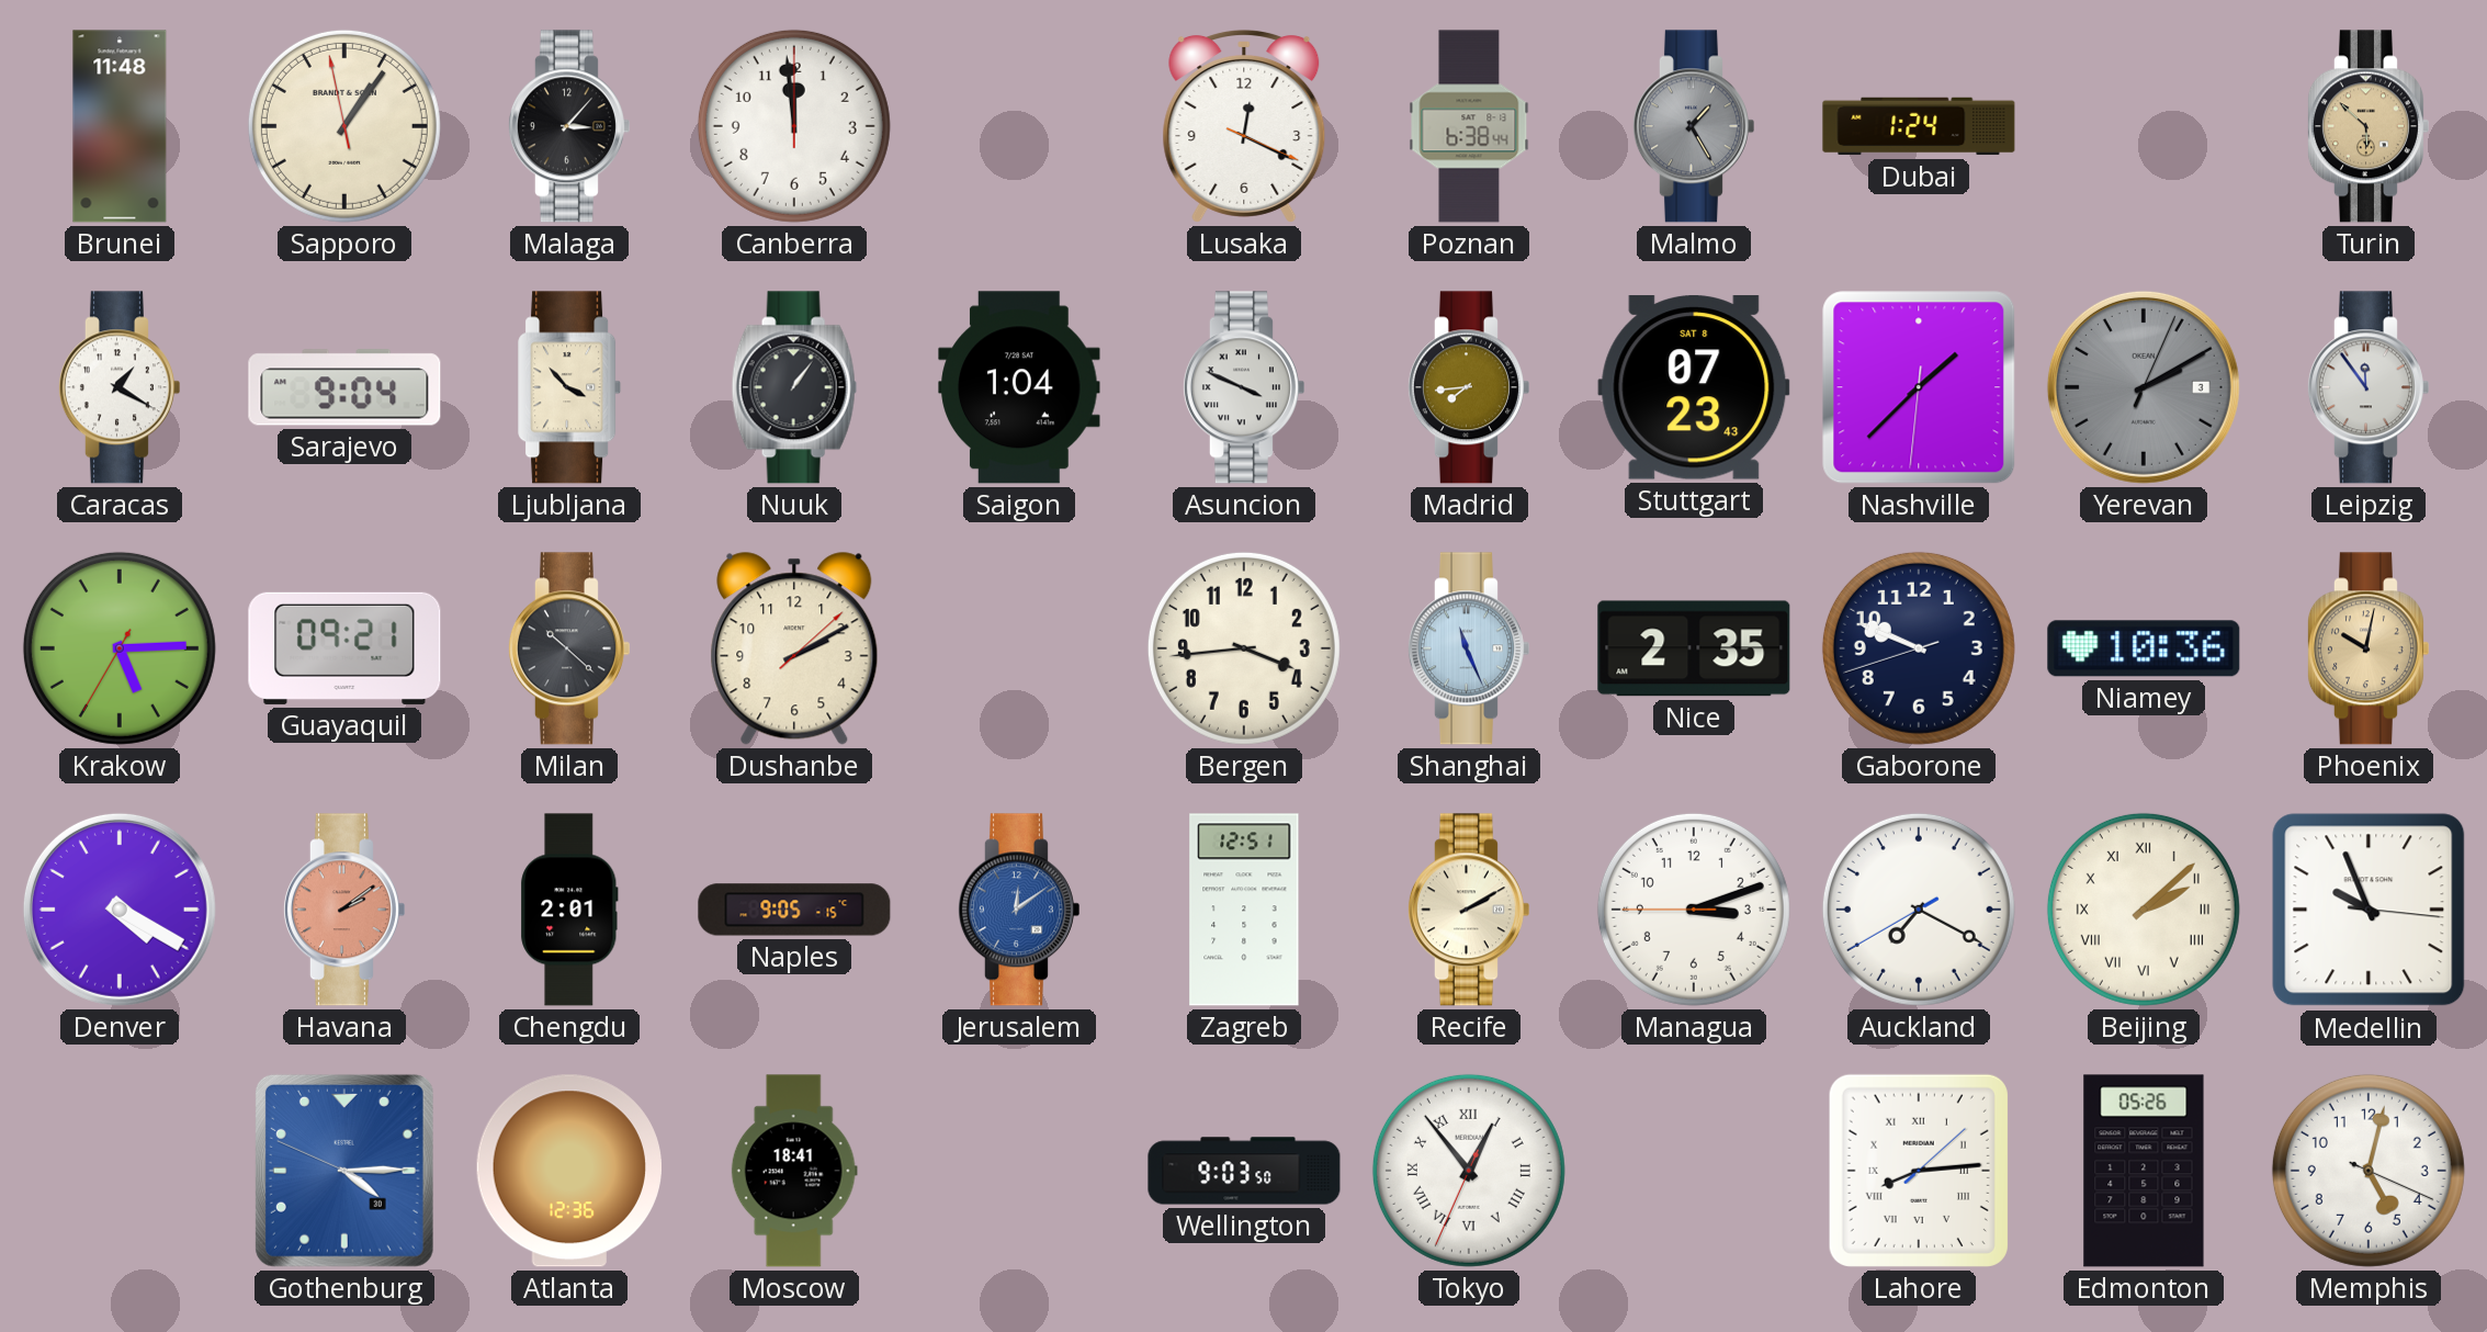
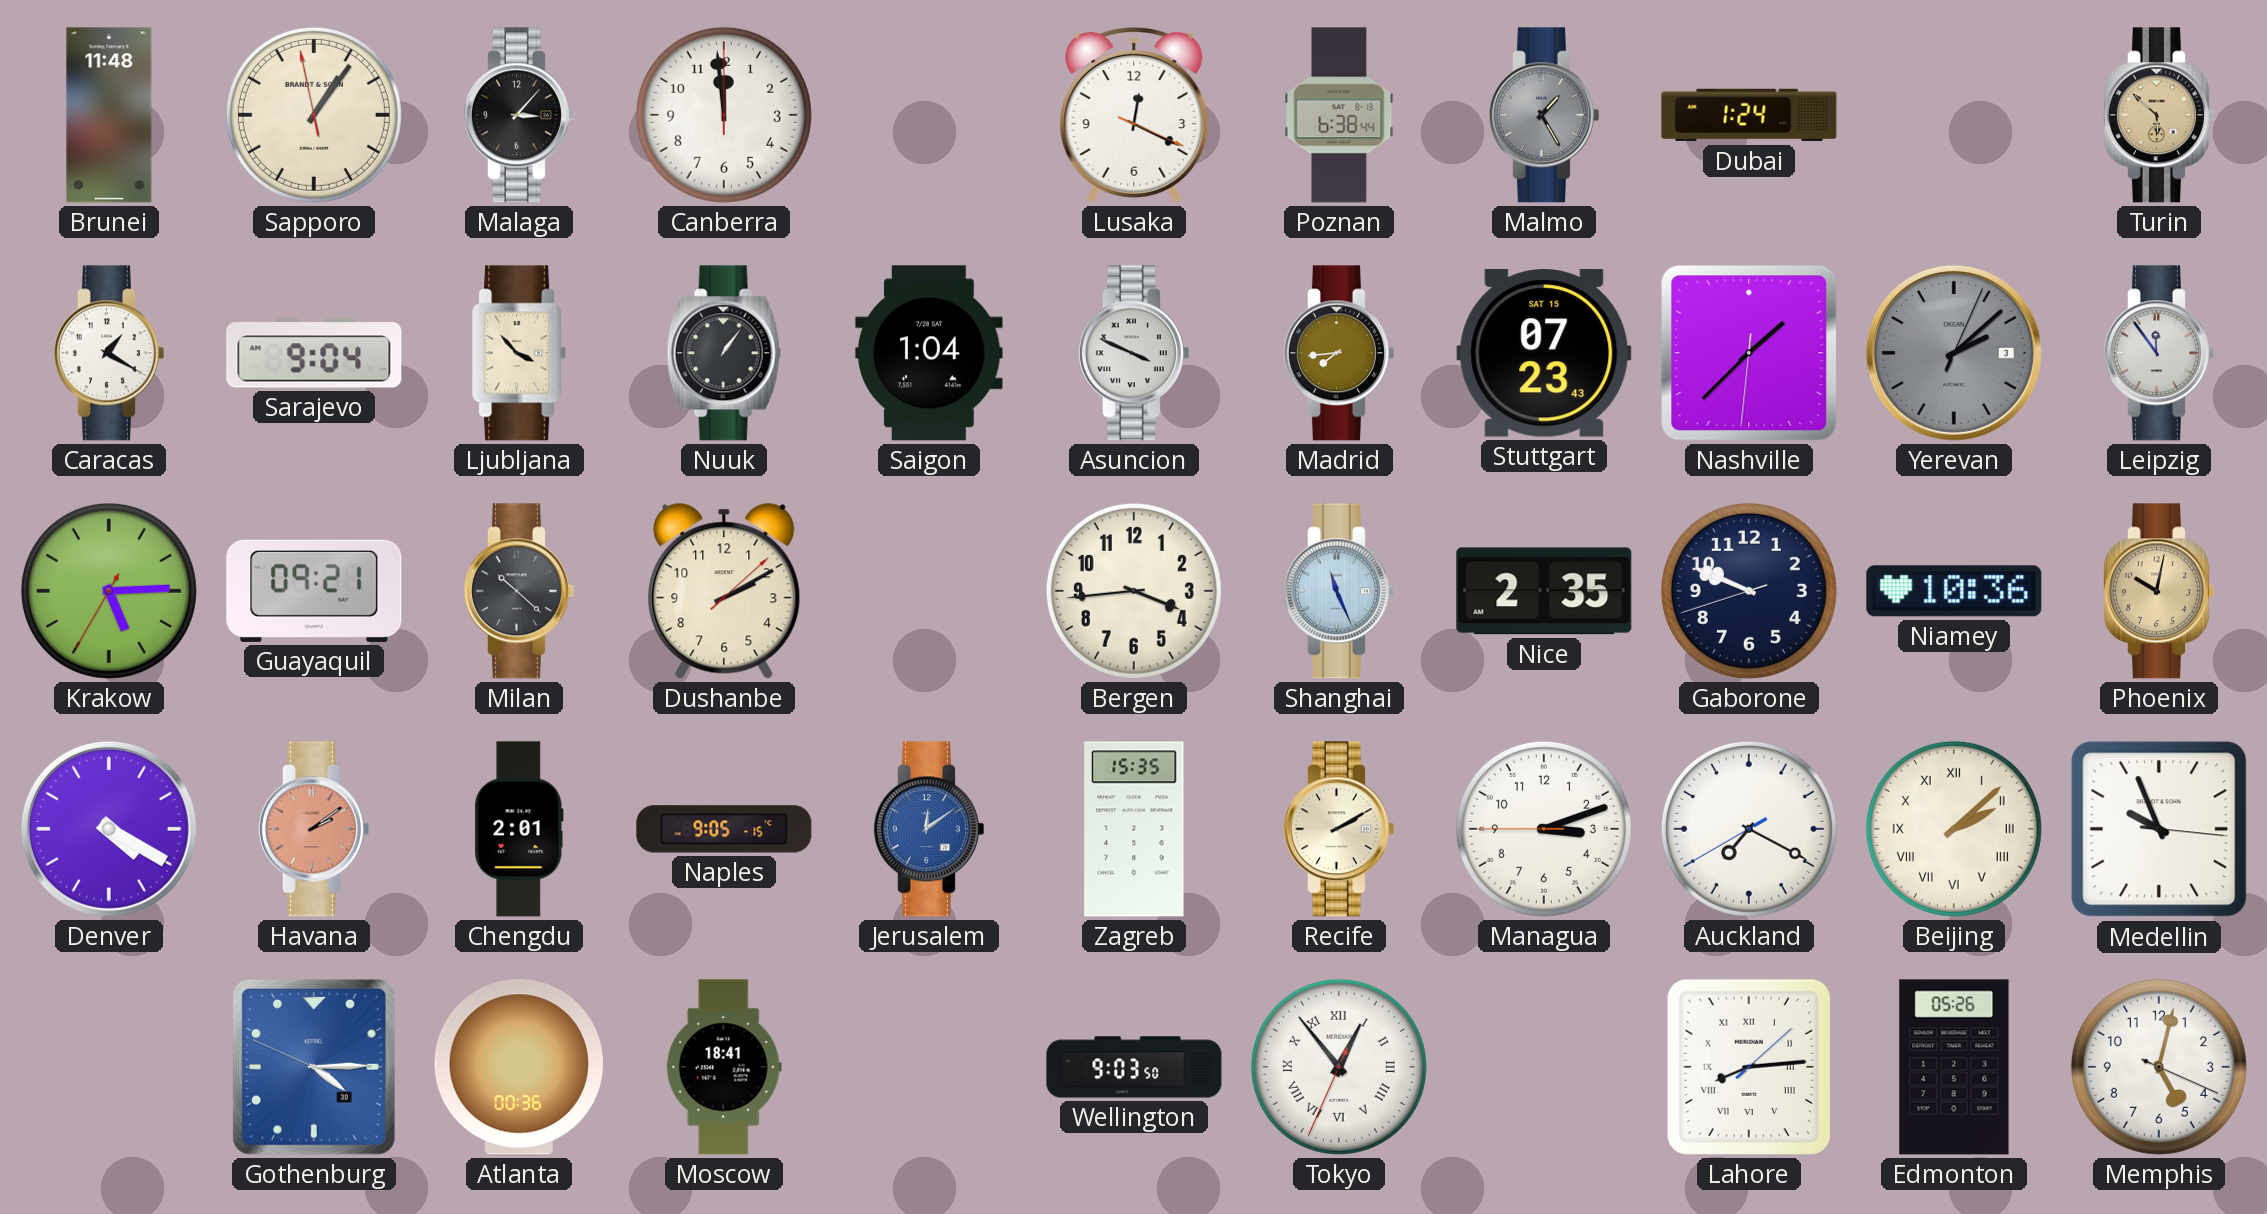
Stuttgart date: SAT 8 -> SAT 15 (1544, 353)
Yerevan: 2:10 -> 2:08 (1954, 353)
Zagreb: 12:51 -> 15:35 (1134, 829)
Atlanta: 12:36 -> 00:36 (519, 1067)
